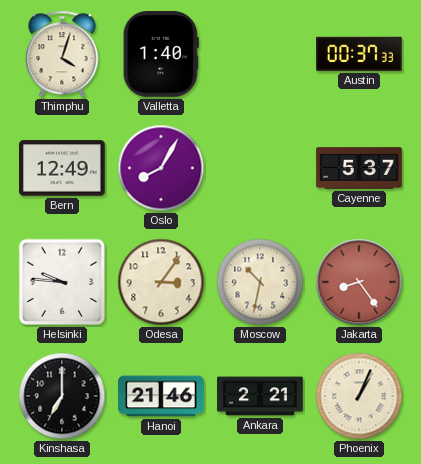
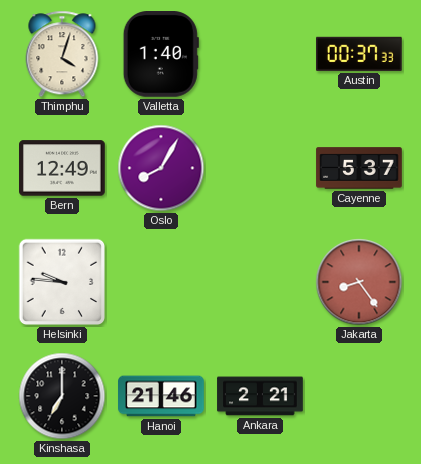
Odesa: 3:06 -> none (161, 282)
Moscow: 10:32 -> none (260, 282)
Phoenix: 1:04 -> none (359, 396)
